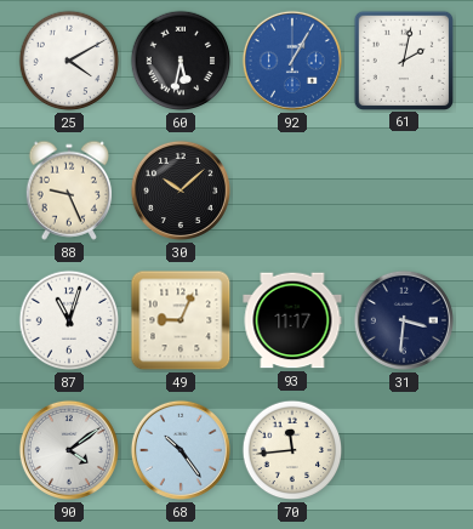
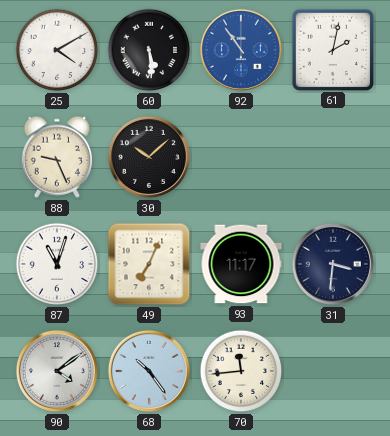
60: 5:32 -> 5:29 (149, 50)
92: 1:05 -> 10:54 (241, 50)
49: 9:04 -> 7:04 (149, 264)
